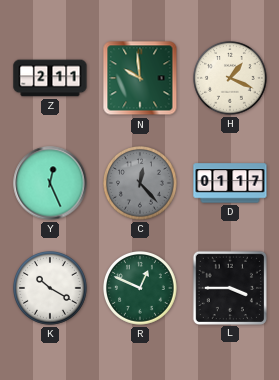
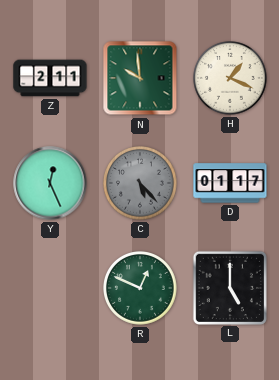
C: 12:23 -> 5:23 (141, 184)
K: 10:20 -> none (51, 289)
L: 3:45 -> 5:00 (229, 287)
